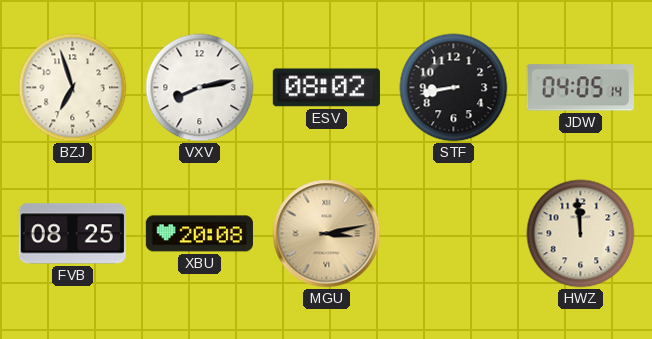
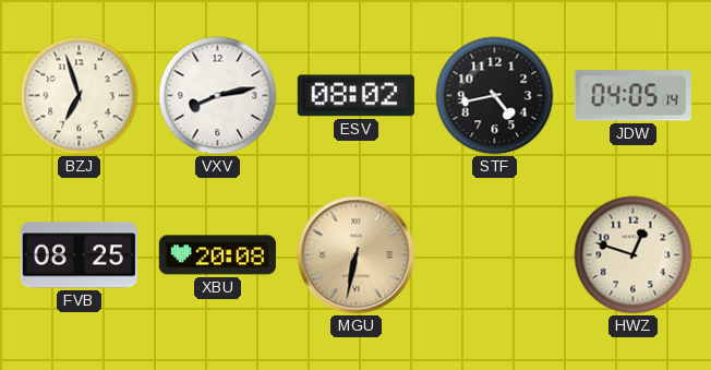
STF: 8:43 -> 4:43 (495, 96)
MGU: 3:13 -> 6:32 (357, 255)
HWZ: 11:59 -> 12:48 (634, 255)
